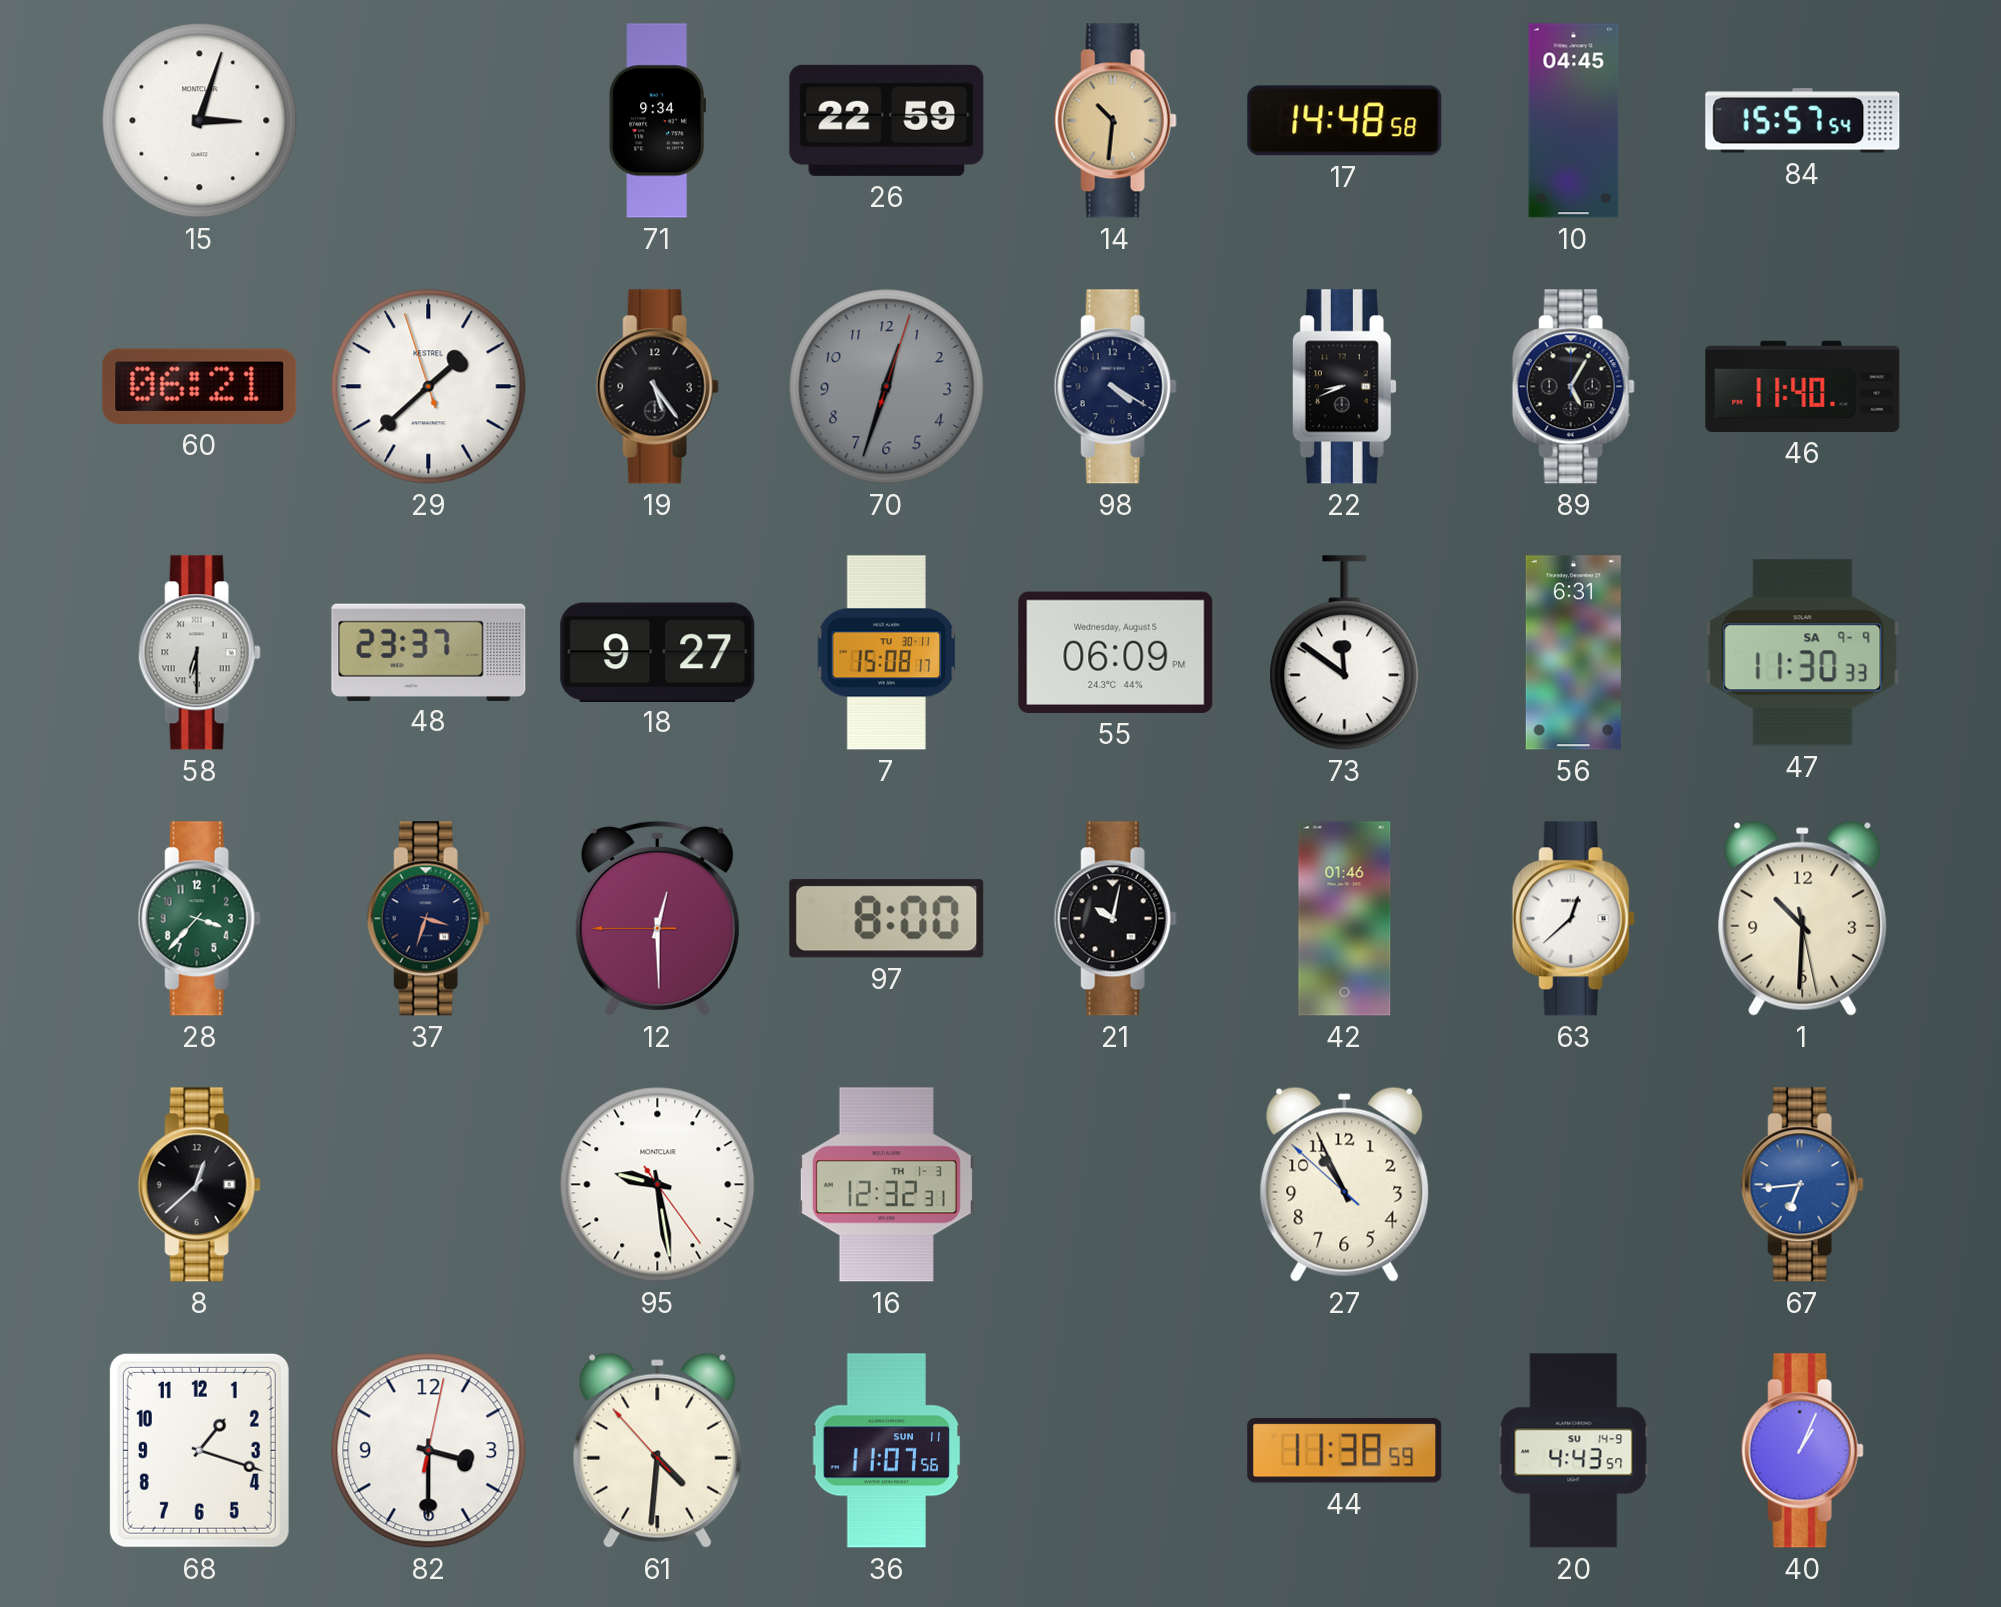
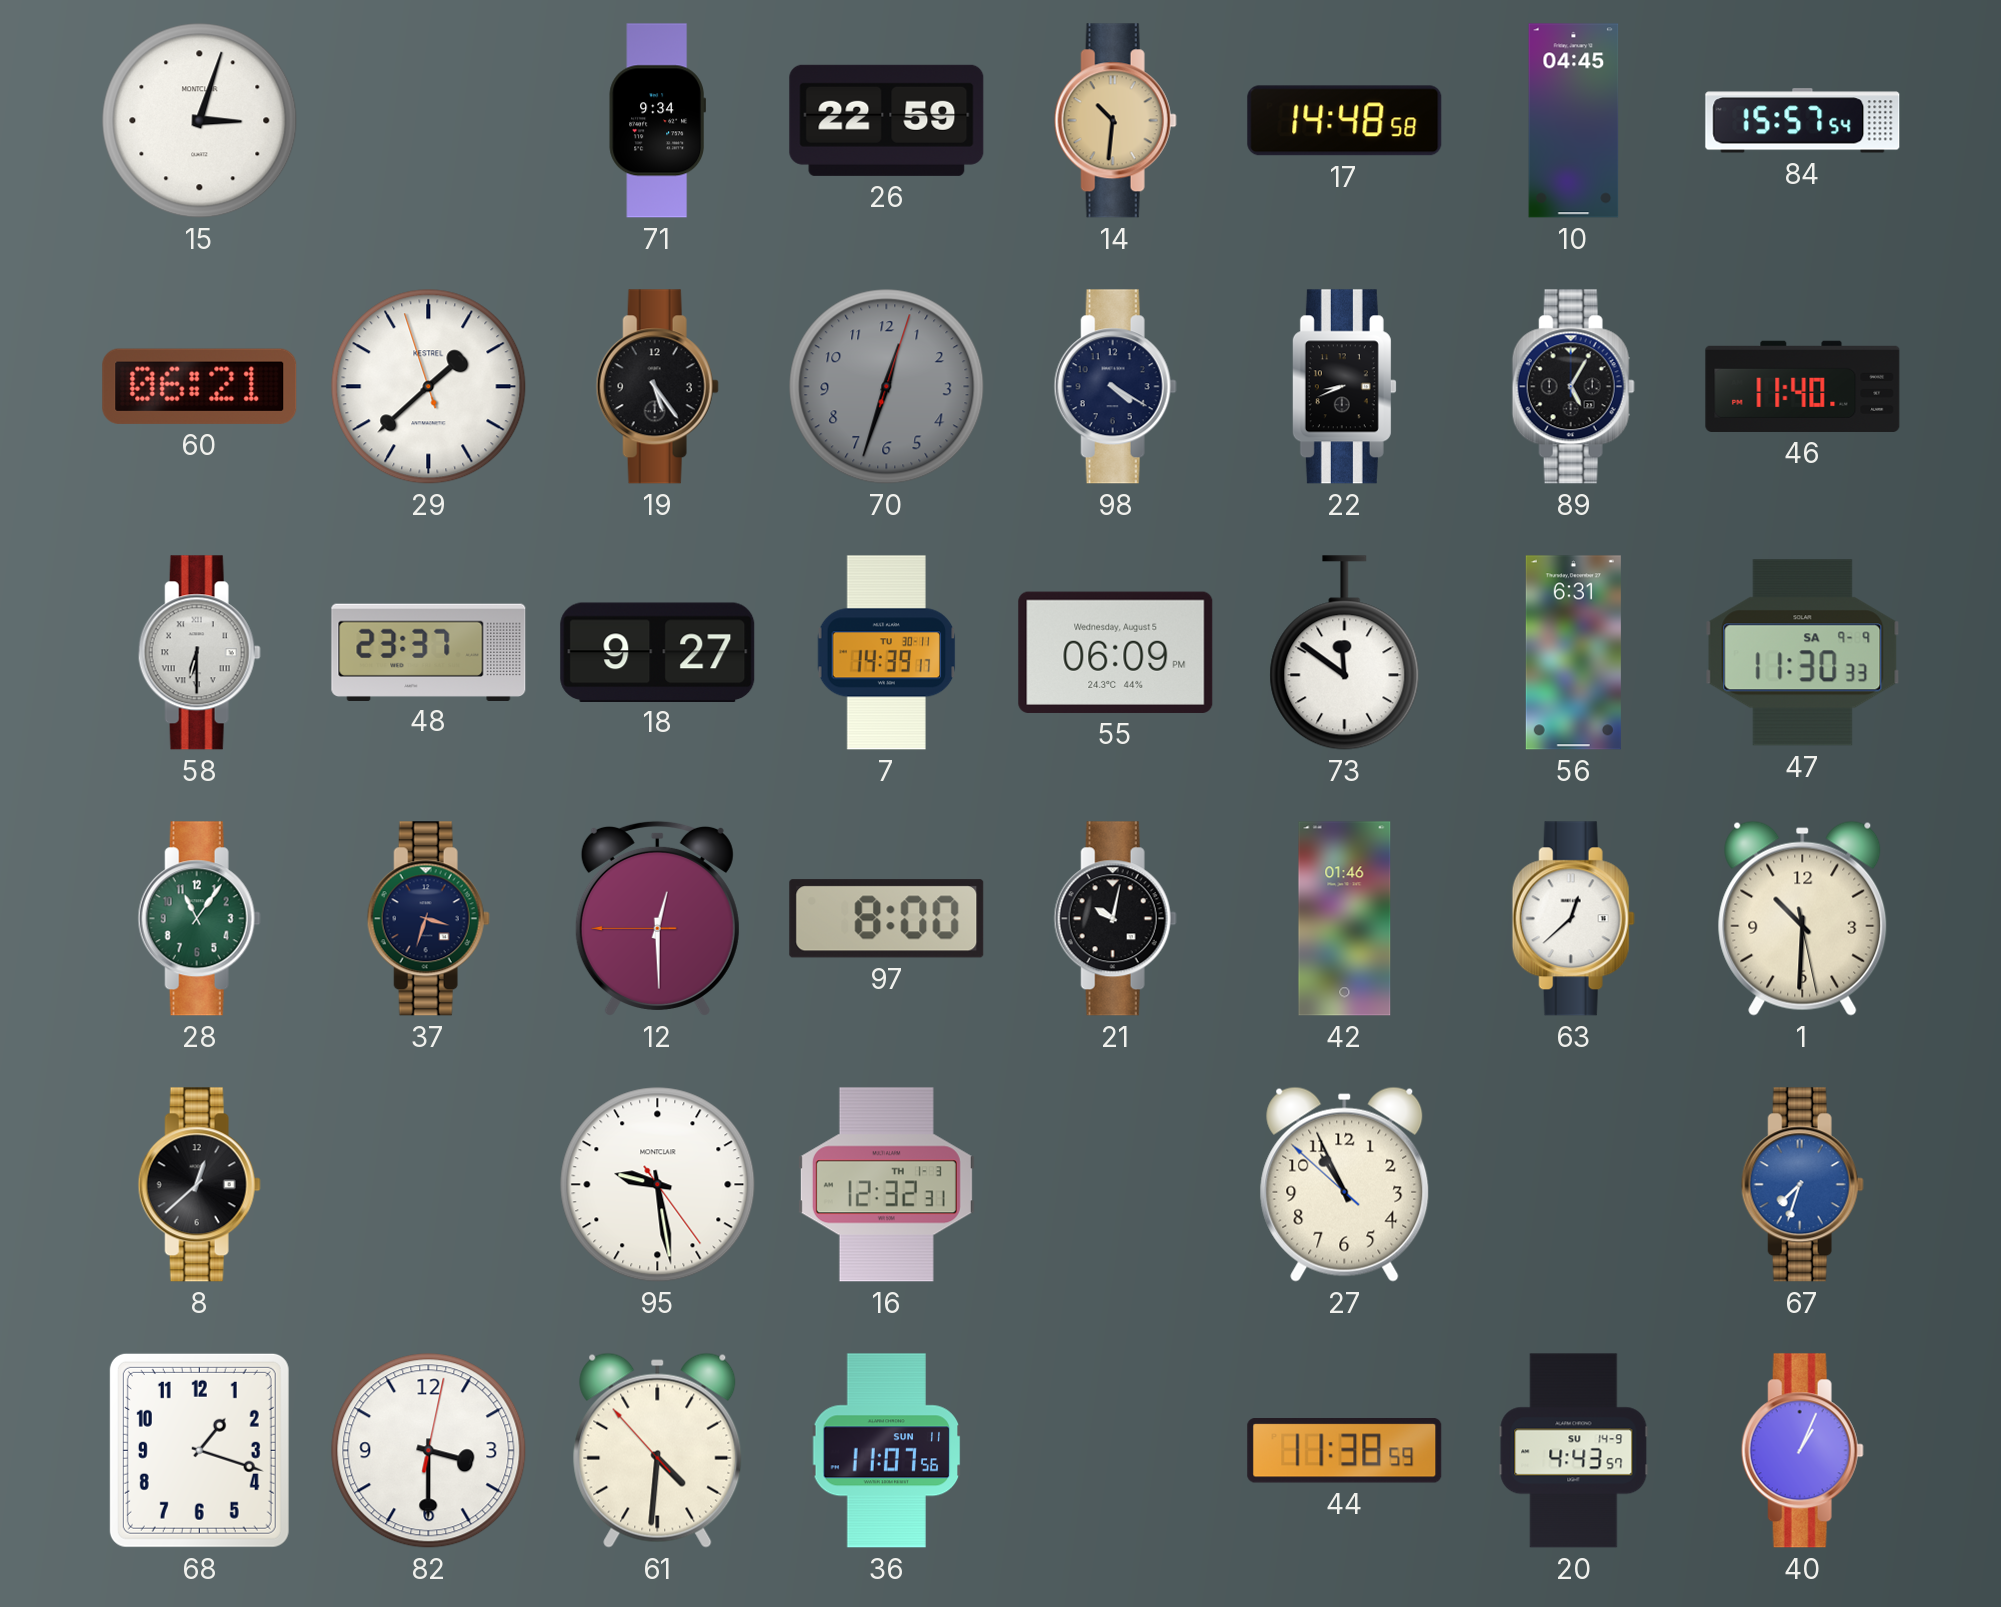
7: 15:08 -> 14:39 (887, 653)
28: 3:37 -> 11:06 (199, 919)
67: 6:44 -> 7:33 (1802, 1185)
